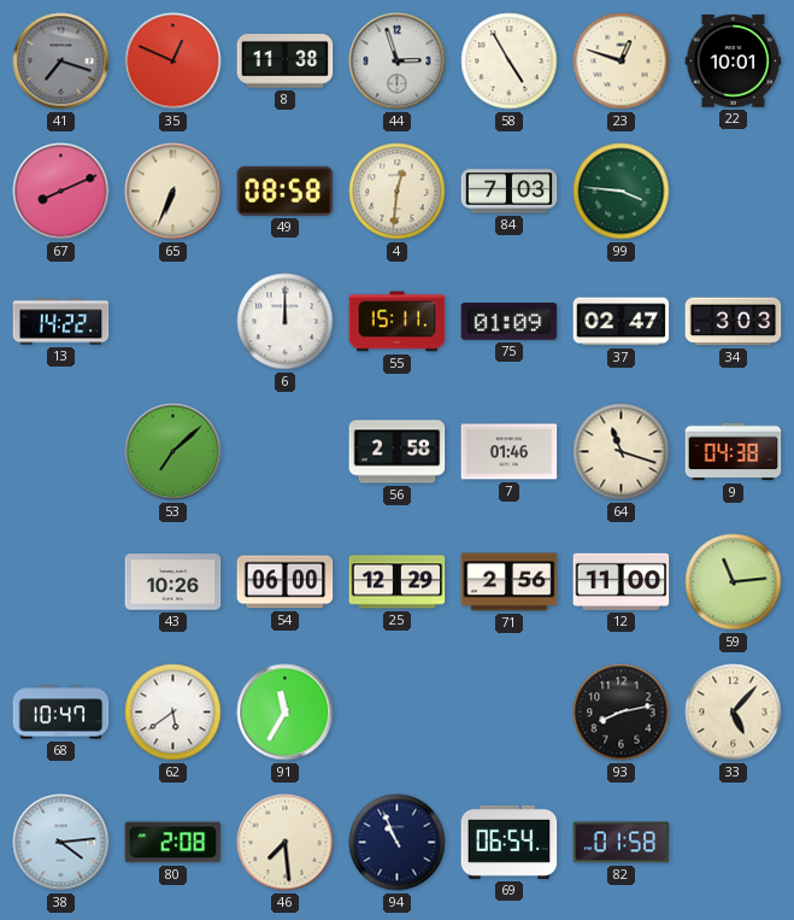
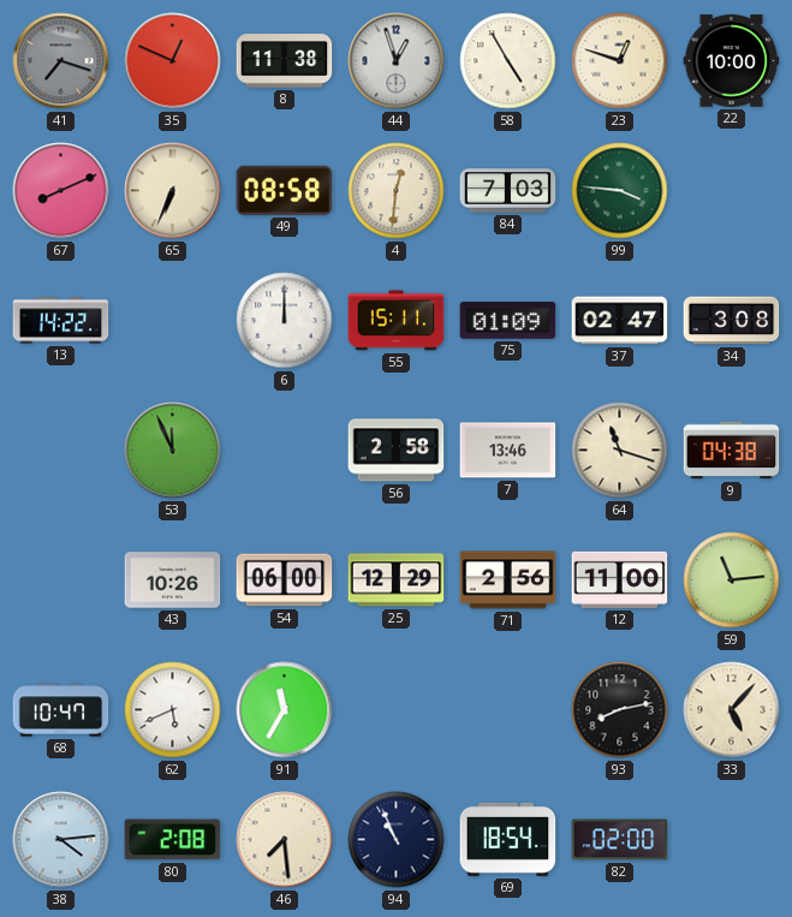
44: 2:57 -> 12:57 (397, 61)
22: 10:01 -> 10:00 (732, 61)
34: 3:03 -> 3:08 (732, 321)
53: 7:08 -> 11:56 (173, 451)
7: 01:46 -> 13:46 (508, 451)
62: 5:39 -> 5:41 (173, 710)
69: 06:54 -> 18:54 (508, 839)
82: 01:58 -> 02:00 (620, 840)
